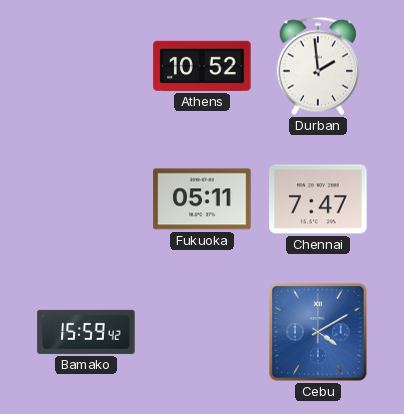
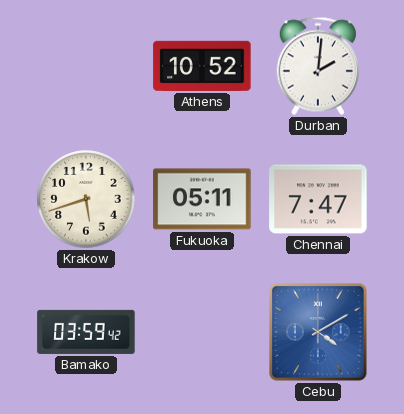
Durban: 1:59 -> 2:01 (318, 66)
Krakow: none -> 5:42 (86, 199)
Bamako: 15:59 -> 03:59 (86, 332)
